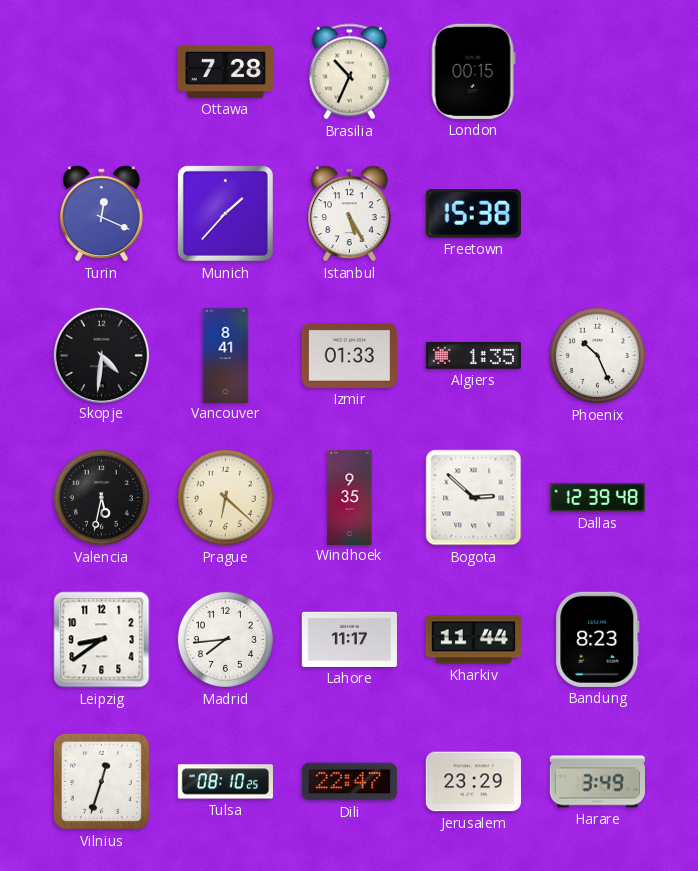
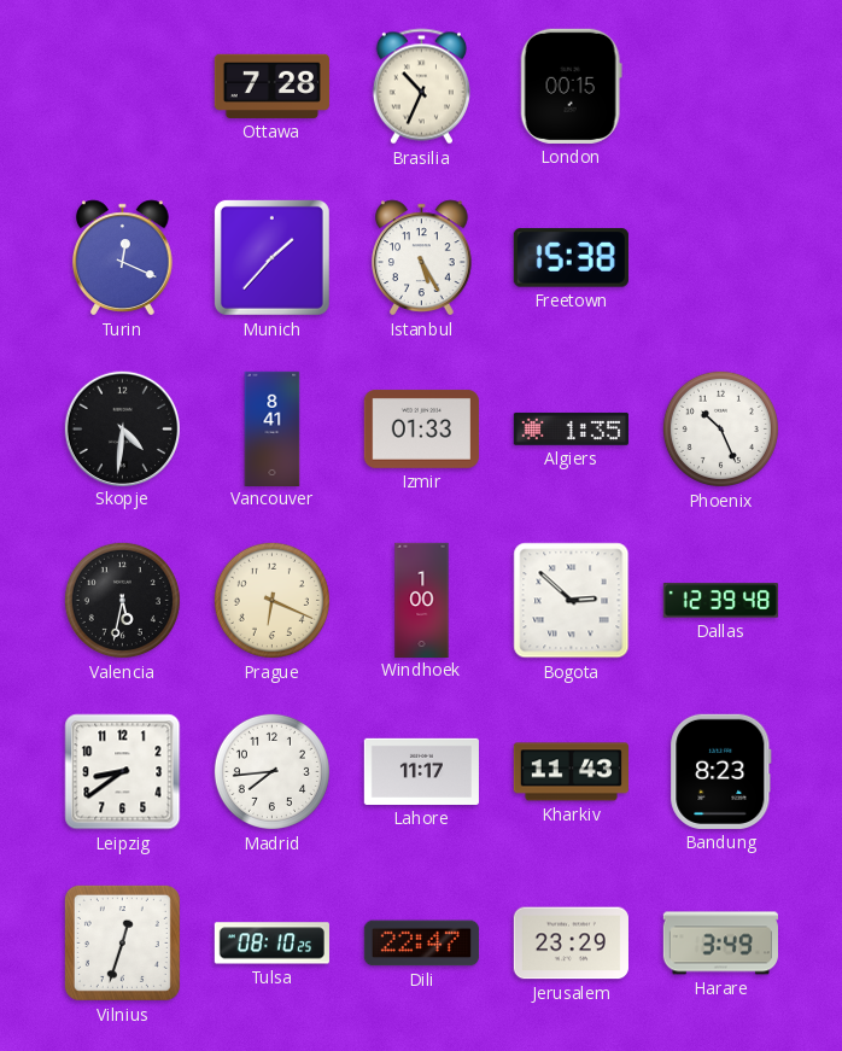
Prague: 6:22 -> 6:19 (271, 600)
Windhoek: 9:35 -> 1:00 (422, 600)
Kharkiv: 11:44 -> 11:43 (571, 772)
